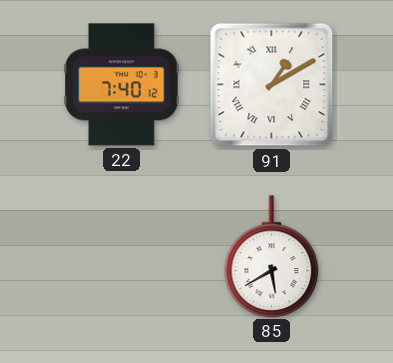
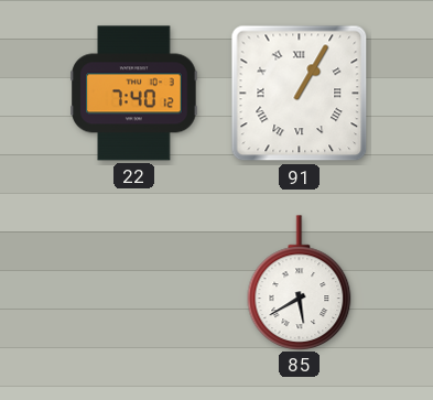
91: 1:10 -> 1:05 (300, 94)
